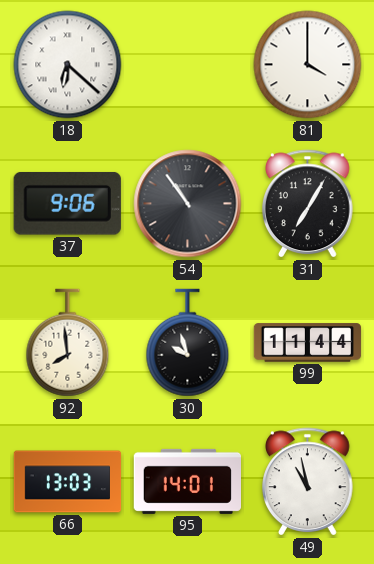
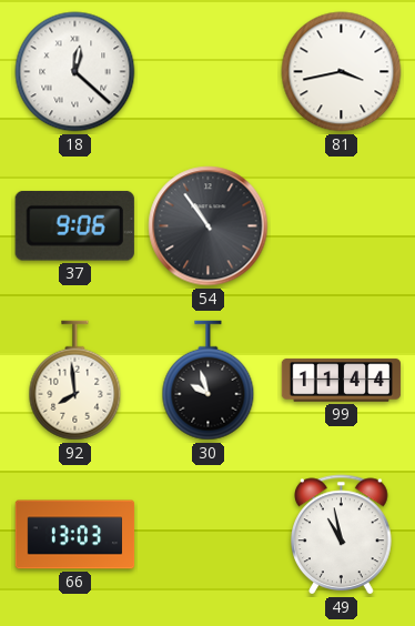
18: 6:22 -> 12:22 (75, 72)
81: 4:00 -> 3:43 (342, 72)
31: 7:05 -> none (308, 204)
95: 14:01 -> none (187, 481)
